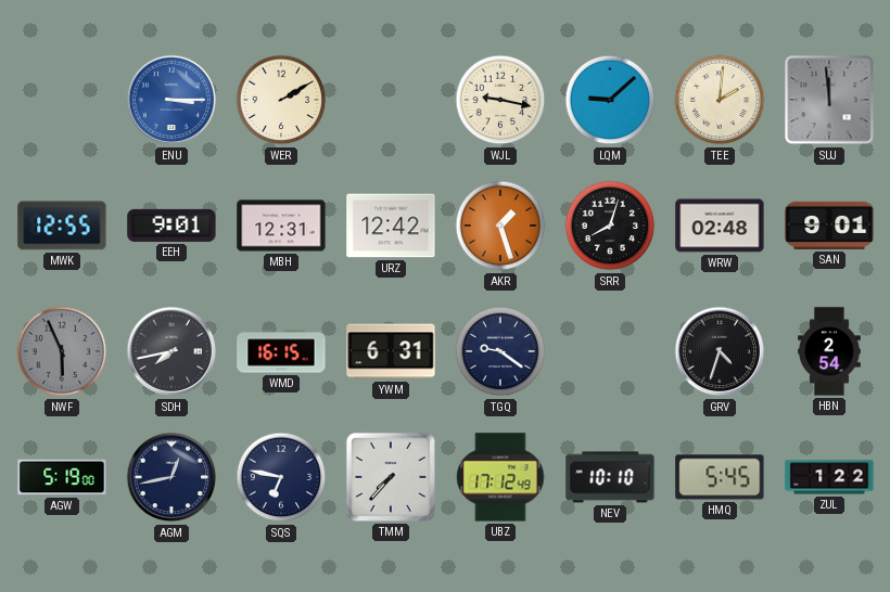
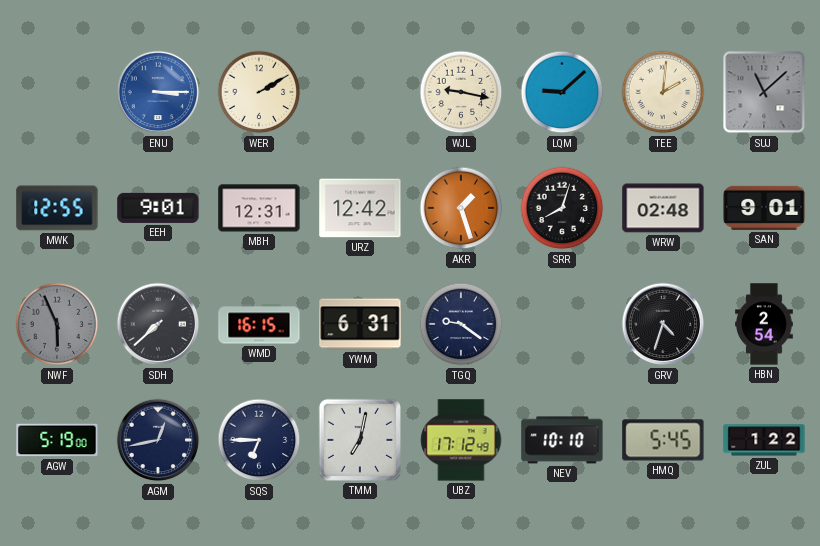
SUJ: 11:59 -> 11:08 (764, 92)
SDH: 7:43 -> 7:38 (158, 324)
SQS: 6:47 -> 6:45 (259, 440)
TMM: 7:37 -> 7:02 (360, 440)
